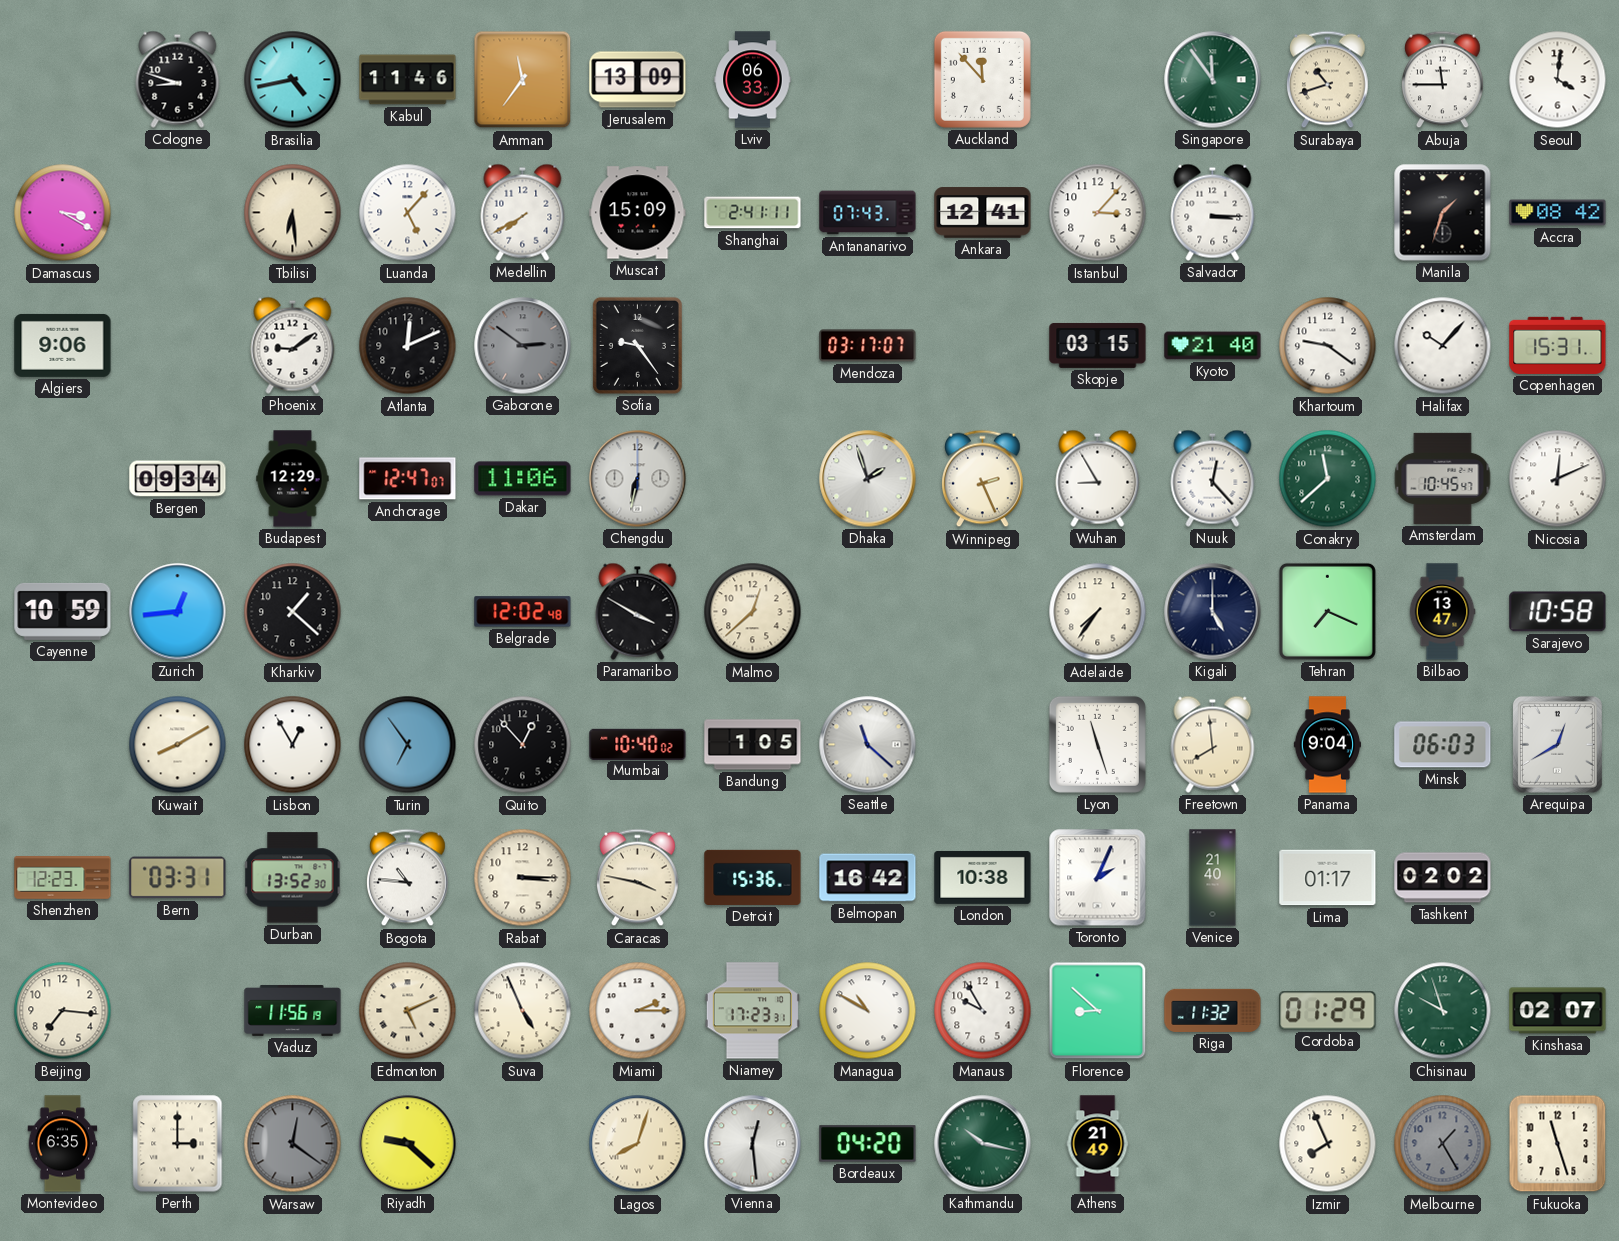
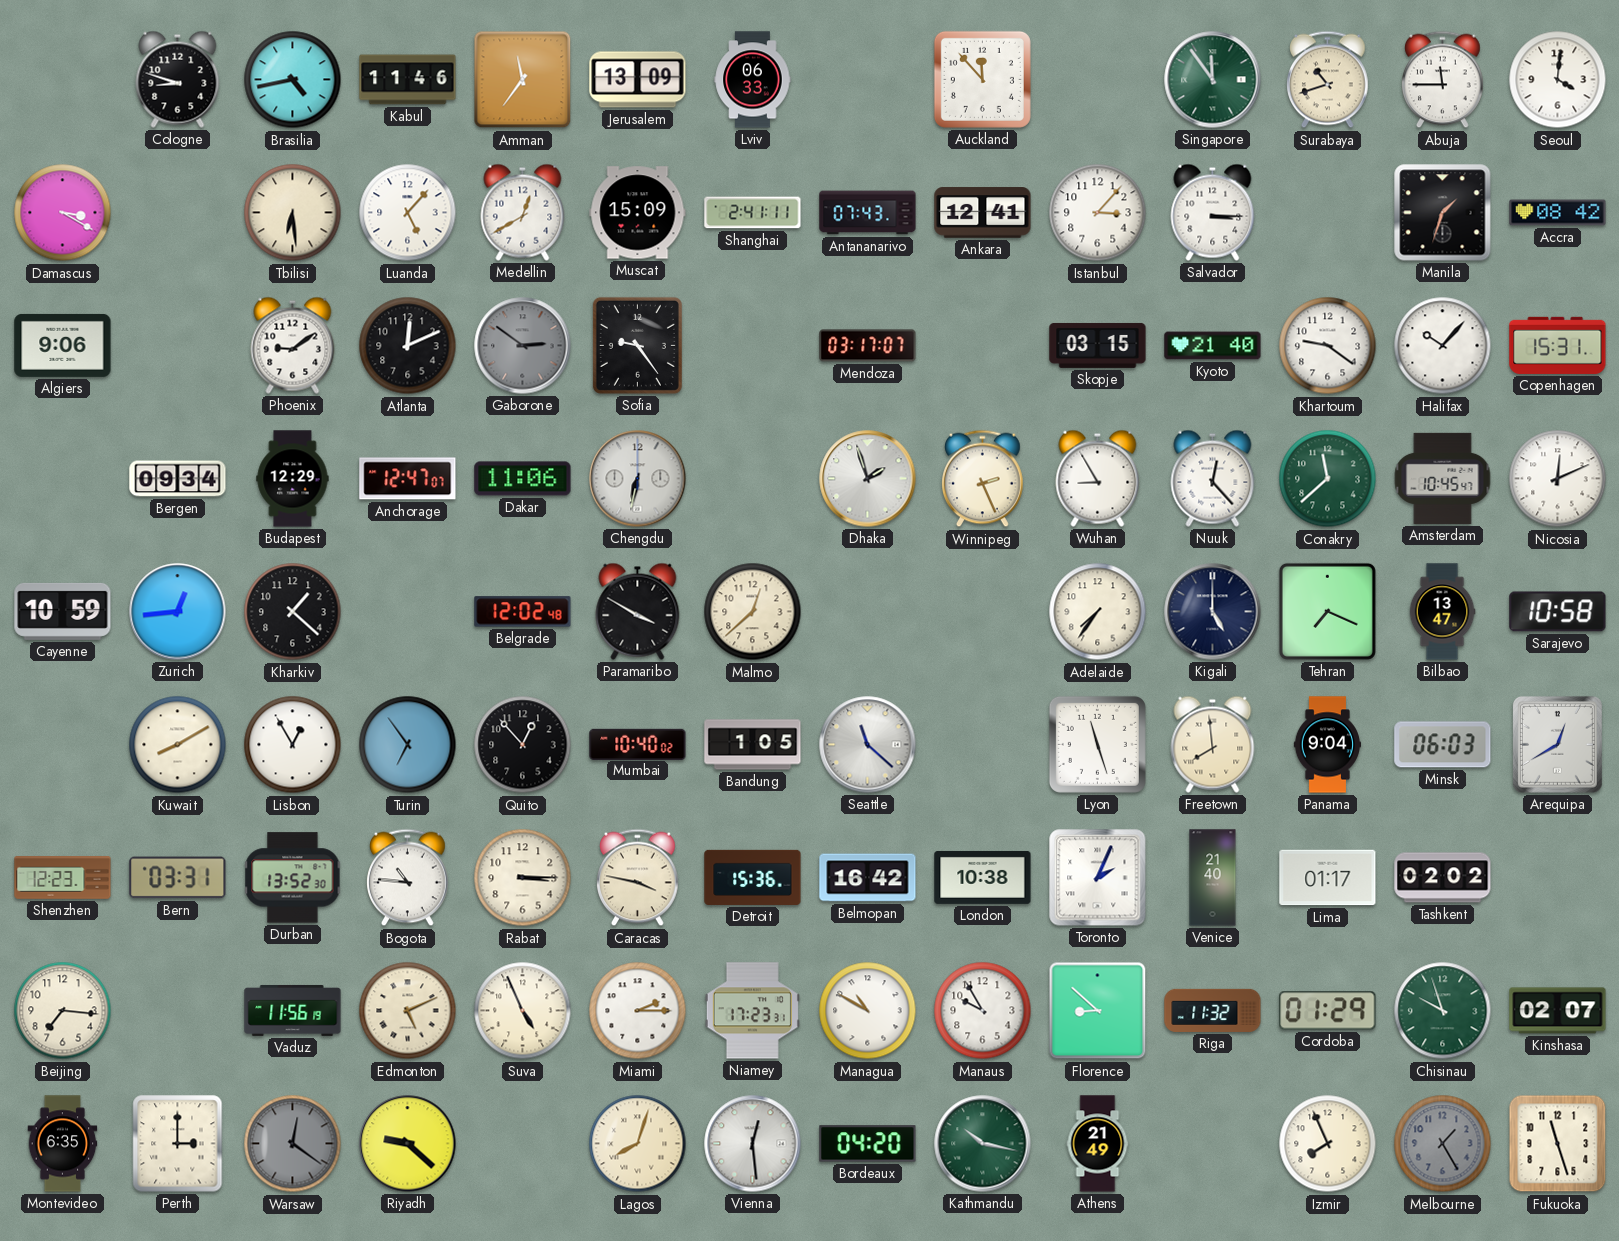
Medellin: 7:40 -> 12:40 (523, 212)
